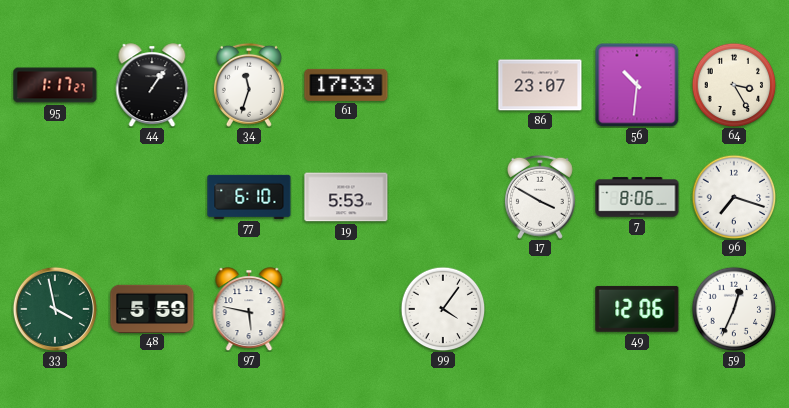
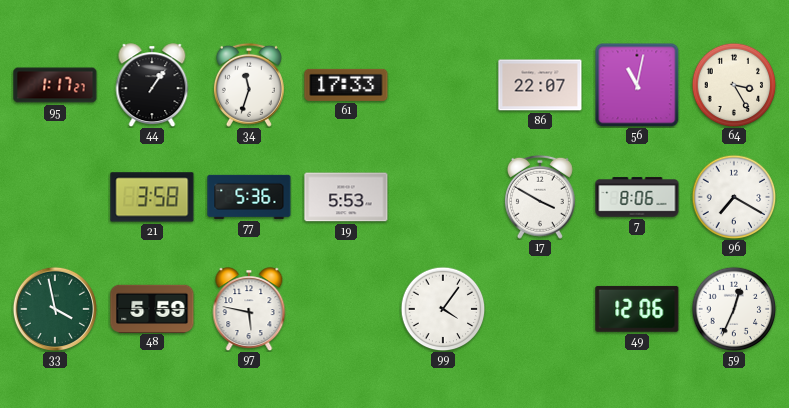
86: 23:07 -> 22:07 (540, 85)
56: 10:31 -> 11:02 (637, 85)
21: none -> 3:58 (152, 197)
77: 6:10 -> 5:36 (249, 197)
96: 7:18 -> 7:20 (734, 197)
